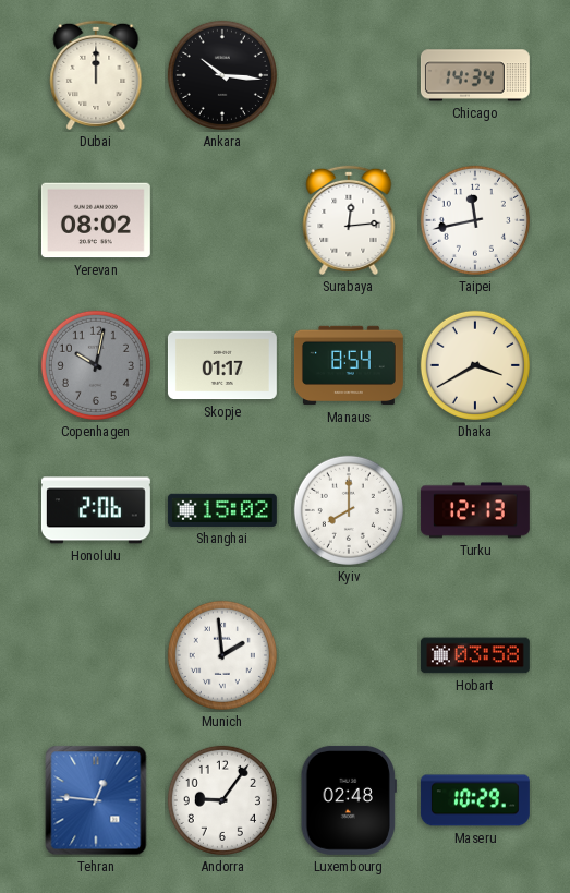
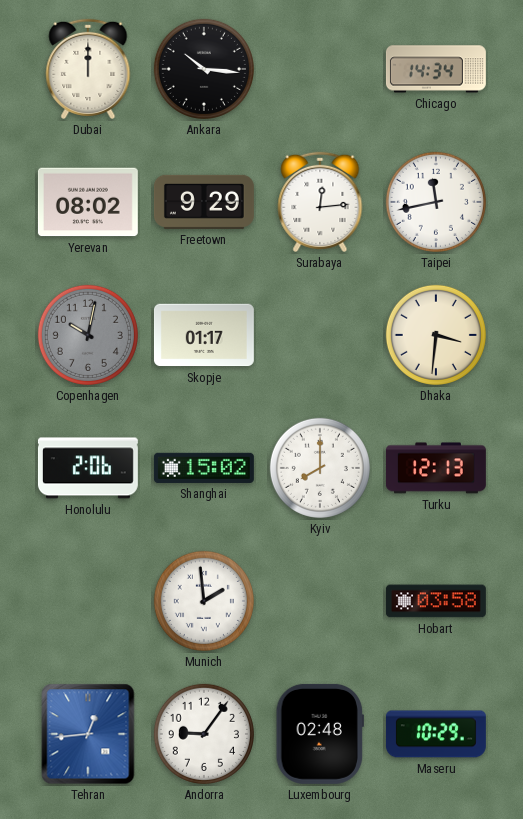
Freetown: none -> 9:29 (204, 202)
Manaus: 8:54 -> none (349, 365)
Dhaka: 3:40 -> 3:31 (436, 335)
Tehran: 12:46 -> 12:44 (88, 734)
